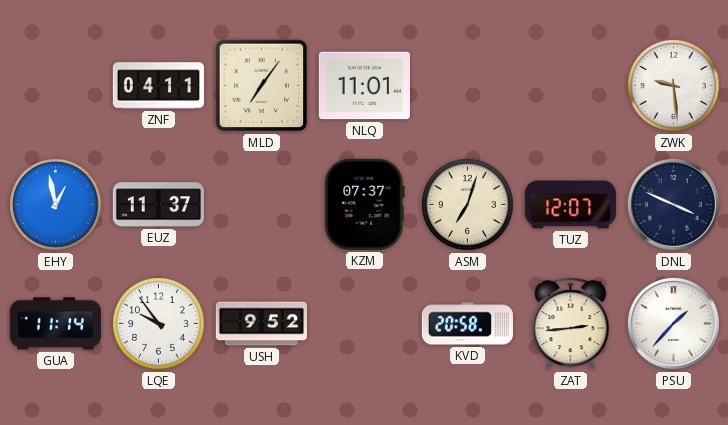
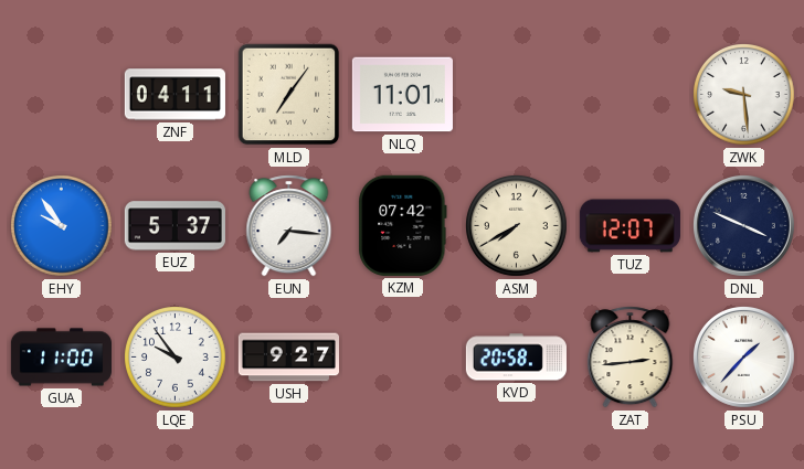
EHY: 12:58 -> 9:54 (62, 226)
EUZ: 11:37 -> 5:37 (174, 226)
EUN: none -> 7:16 (289, 226)
KZM: 07:37 -> 07:42 (403, 225)
ASM: 7:03 -> 7:40 (517, 226)
GUA: 11:14 -> 11:00 (61, 358)
USH: 9:52 -> 9:27 (288, 358)
